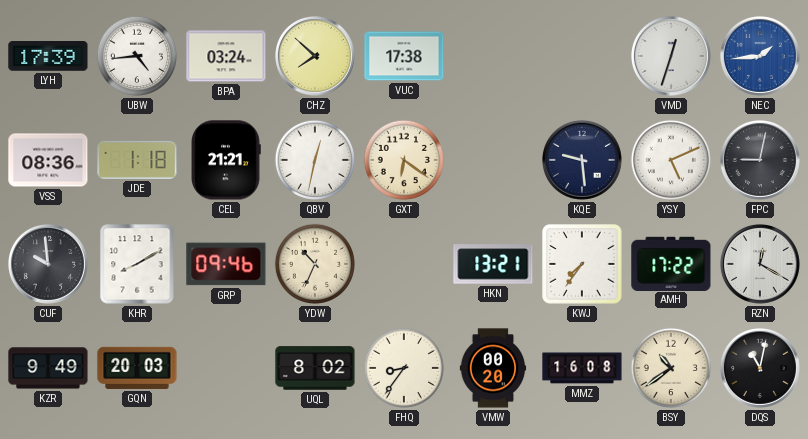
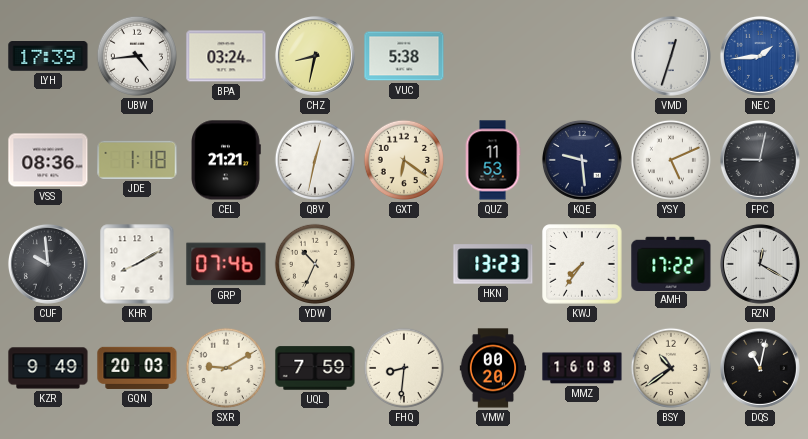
CHZ: 7:52 -> 8:32 (315, 56)
VUC: 17:38 -> 5:38 (404, 56)
QUZ: none -> 11:53 (493, 160)
GRP: 09:46 -> 07:46 (226, 264)
HKN: 13:21 -> 13:23 (493, 264)
SXR: none -> 9:10 (226, 368)
UQL: 8:02 -> 7:59 (315, 368)
FHQ: 8:36 -> 8:31 (404, 368)
